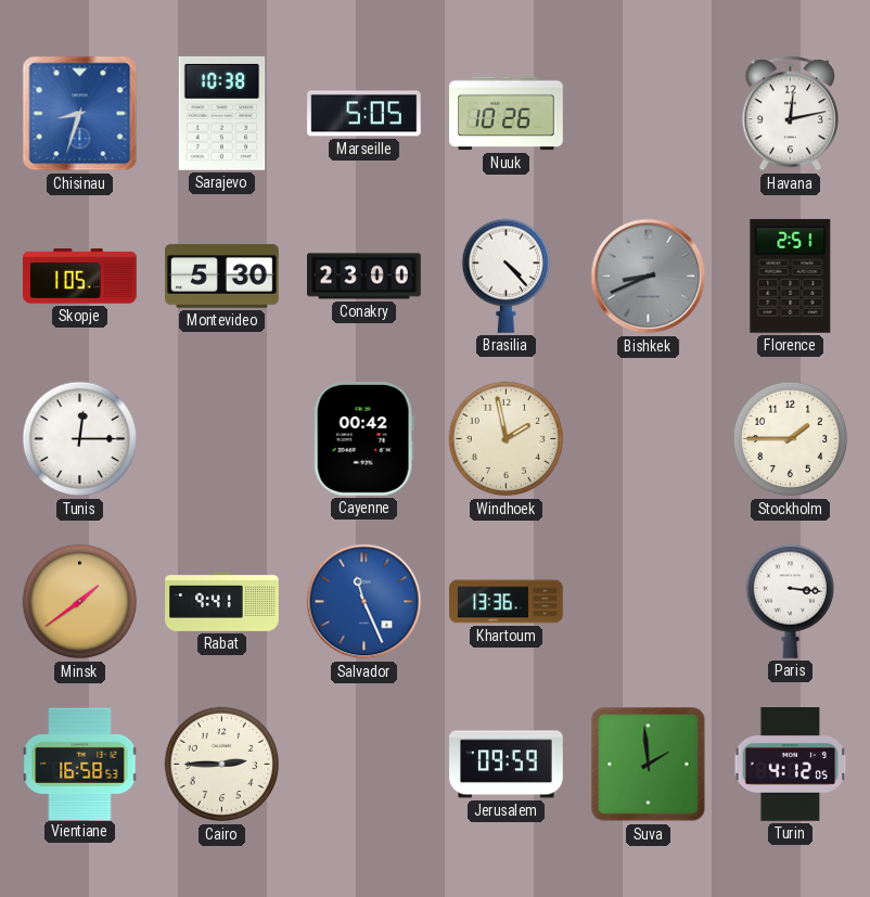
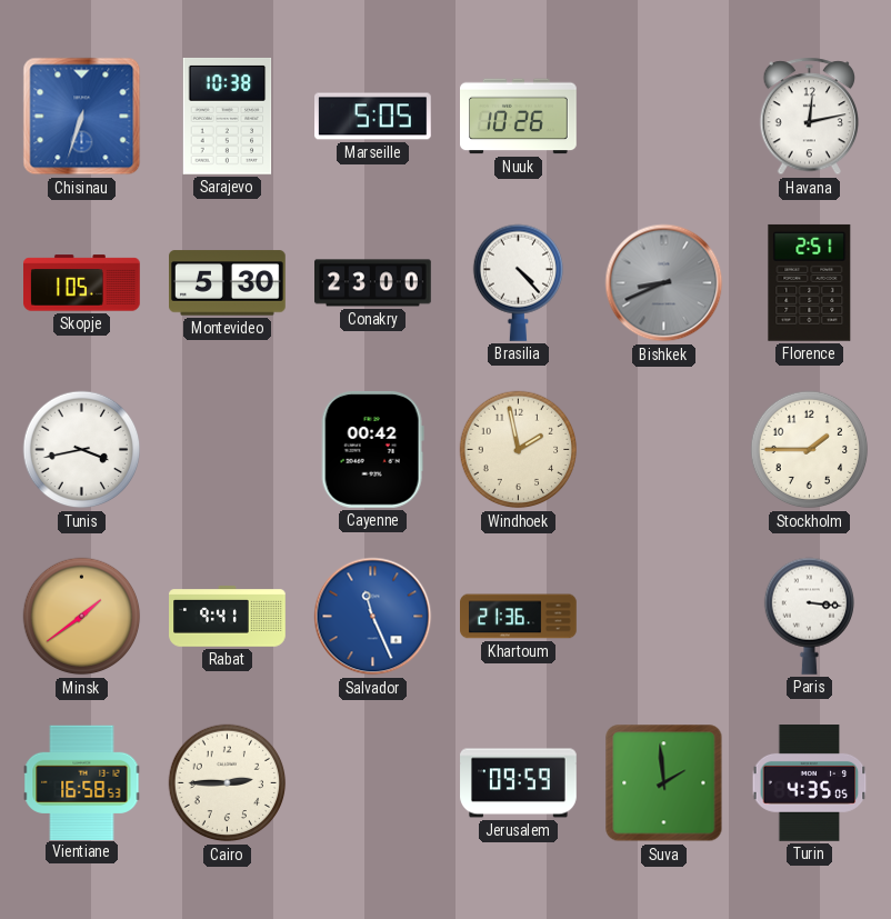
Chisinau: 8:33 -> 6:33 (82, 117)
Tunis: 12:15 -> 3:43 (82, 450)
Khartoum: 13:36 -> 21:36 (519, 617)
Turin: 4:12 -> 4:35 (810, 783)
